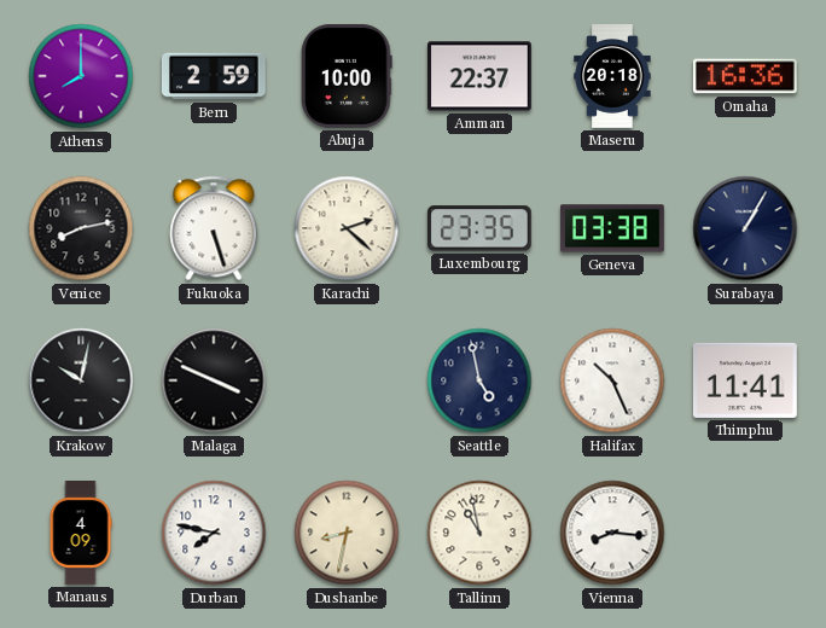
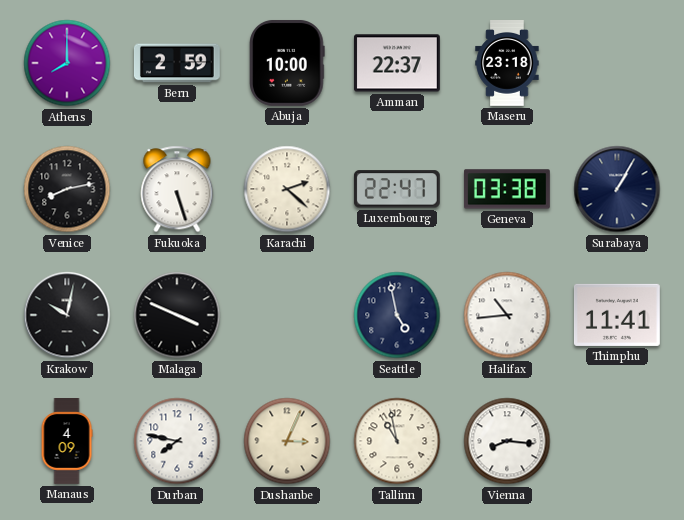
Maseru: 20:18 -> 23:18 (507, 64)
Omaha: 16:36 -> none (745, 76)
Luxembourg: 23:35 -> 22:47 (397, 189)
Halifax: 10:26 -> 10:44 (507, 315)
Dushanbe: 8:32 -> 3:04 (287, 441)
